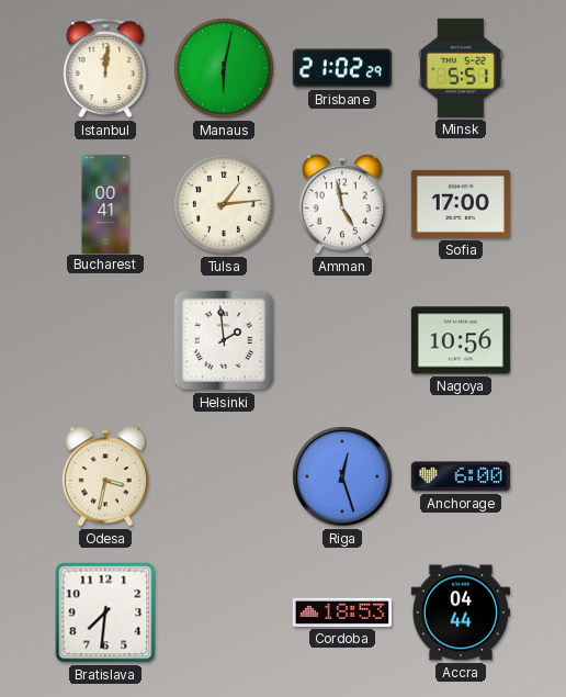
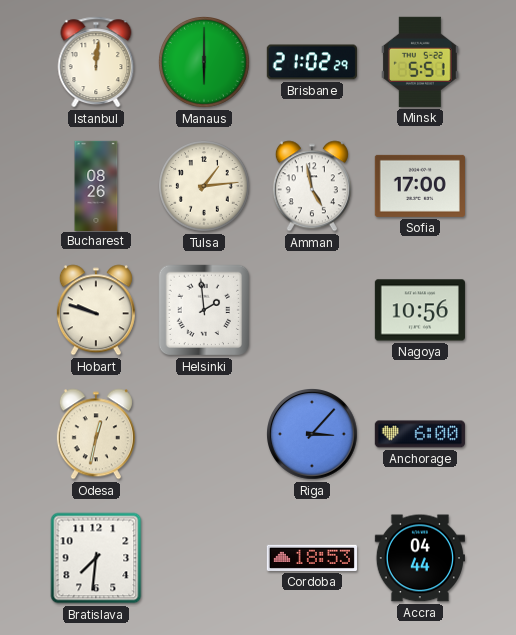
Manaus: 6:02 -> 6:00 (204, 62)
Bucharest: 00:41 -> 08:26 (96, 185)
Hobart: none -> 9:48 (96, 310)
Odesa: 3:32 -> 12:32 (96, 434)
Riga: 12:27 -> 3:07 (313, 435)
